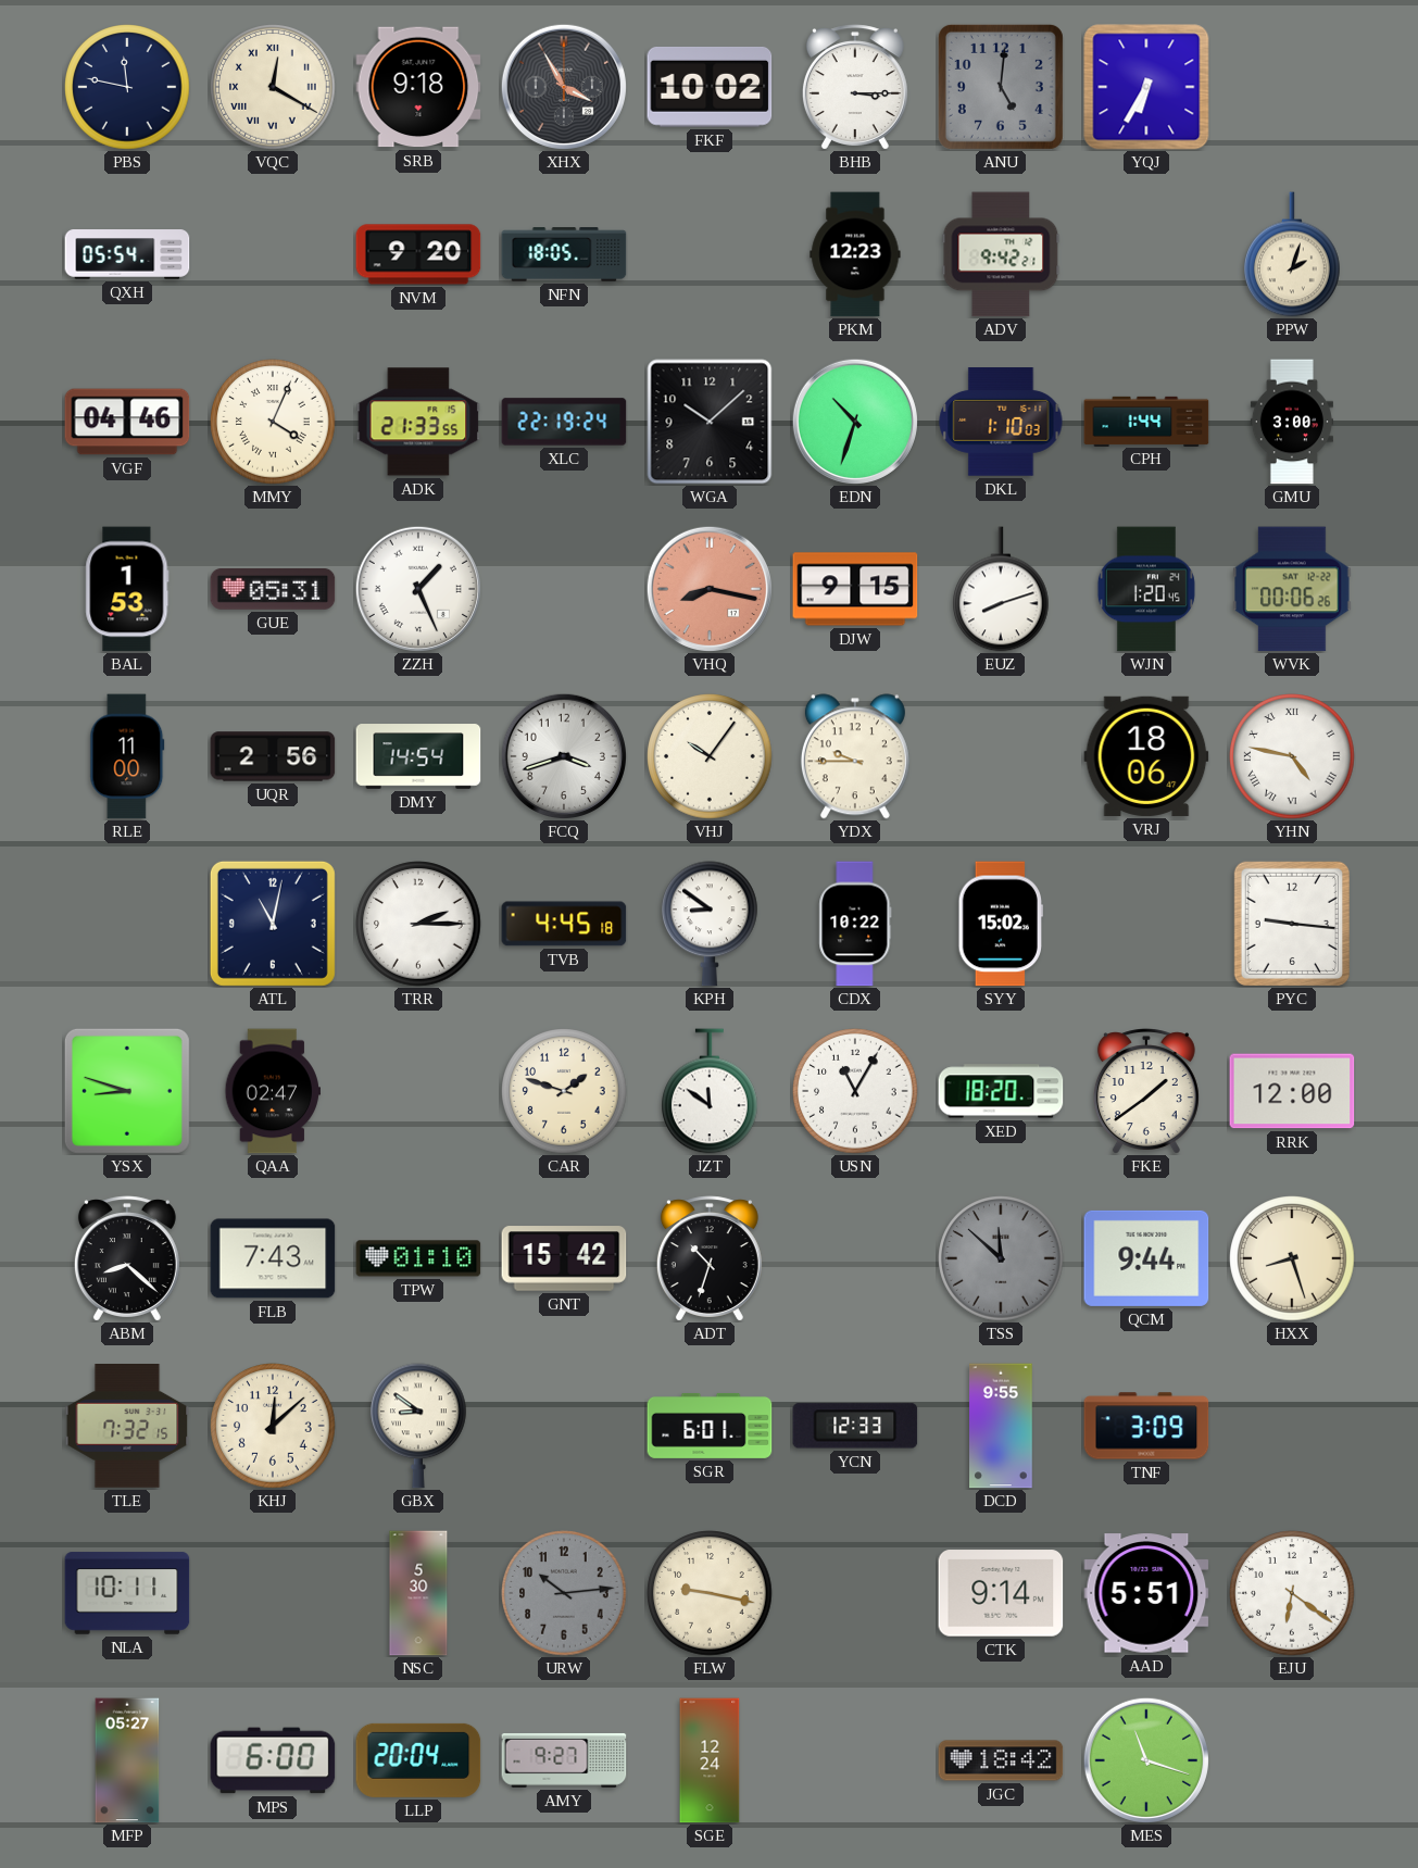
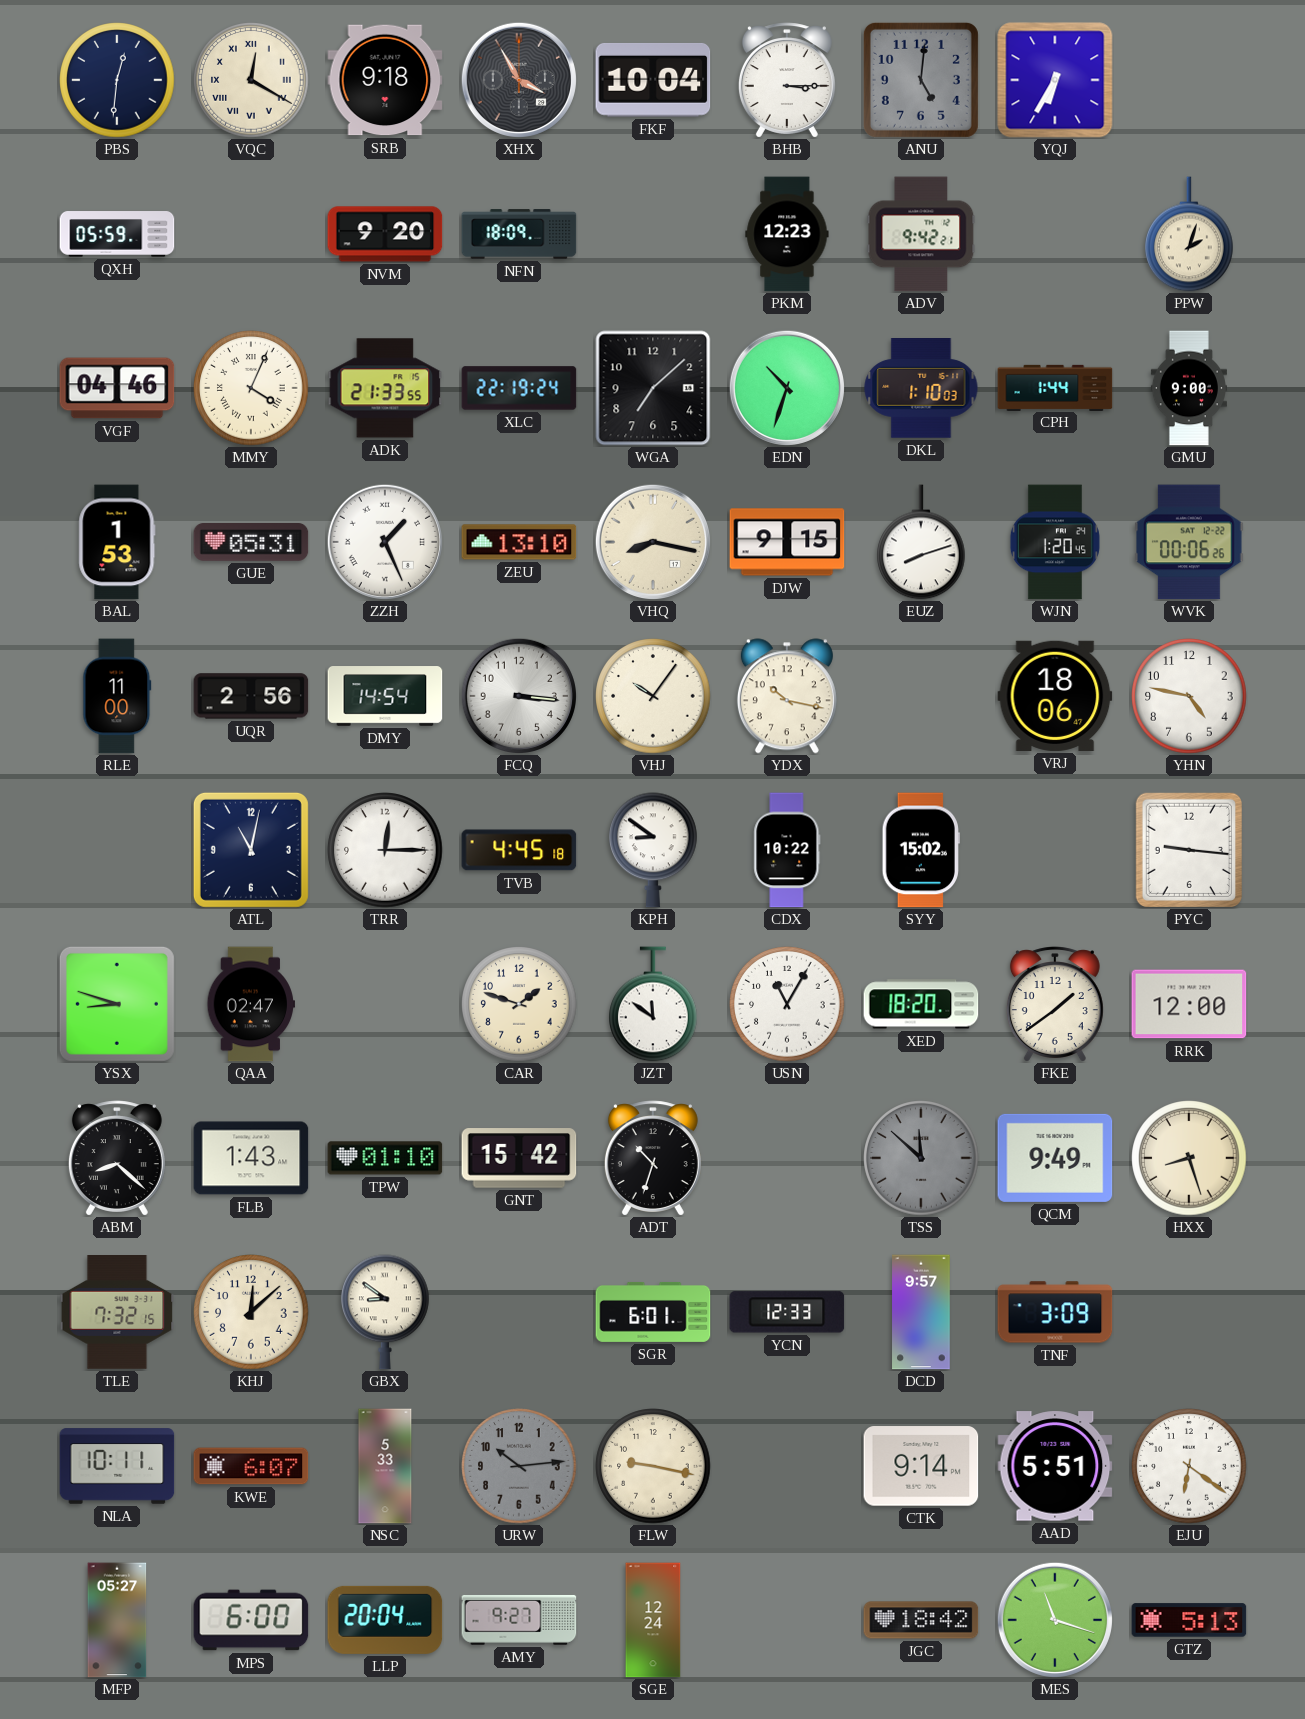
PBS: 11:47 -> 12:31 (117, 80)
FKF: 10:02 -> 10:04 (653, 80)
QXH: 05:54 -> 05:59 (117, 234)
NFN: 18:05 -> 18:09 (519, 234)
WGA: 10:08 -> 7:08 (653, 388)
GMU: 3:00 -> 9:00 (1189, 388)
ZEU: none -> 13:10 (519, 542)
VHQ dial: salmon -> cream (652, 541)
FCQ: 3:42 -> 3:16 (518, 695)
YDX: 9:45 -> 10:17 (787, 696)
YHN numerals: Roman -> Arabic (1189, 696)
TRR: 2:15 -> 12:15 (385, 850)
FLB: 7:43 -> 1:43 (251, 1158)
QCM: 9:44 -> 9:49 (1055, 1158)
DCD: 9:55 -> 9:57 (921, 1312)
KWE: none -> 6:07 (251, 1466)
NSC: 5:30 -> 5:33 (385, 1466)
GTZ: none -> 5:13 (1189, 1620)
